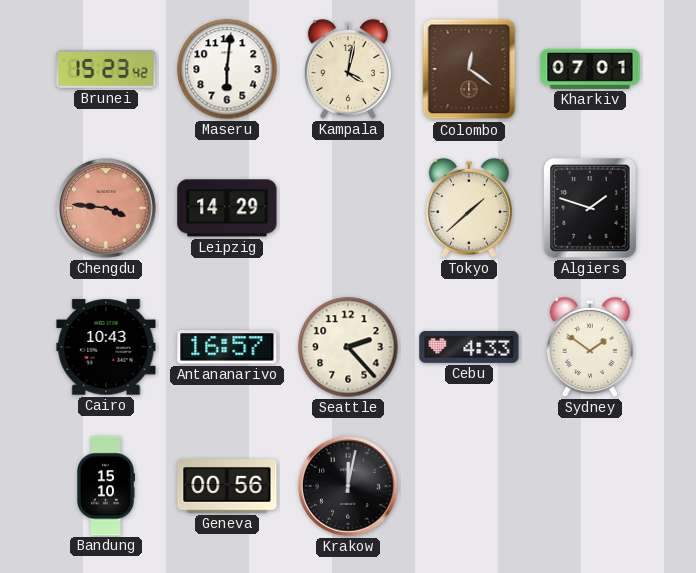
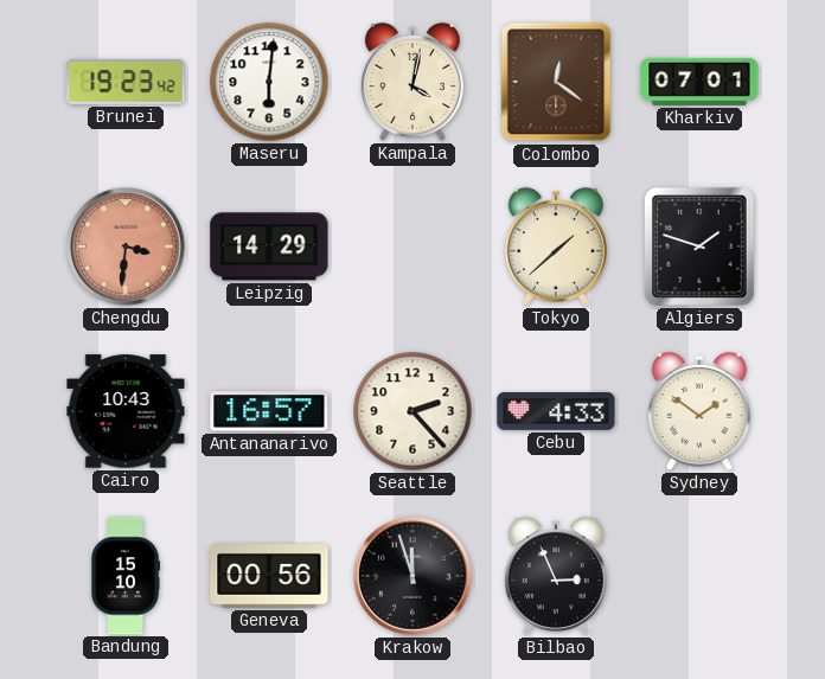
Brunei: 15:23 -> 19:23 (126, 82)
Chengdu: 3:46 -> 3:31 (126, 246)
Krakow: 12:02 -> 11:57 (412, 576)
Bilbao: none -> 2:56 (556, 576)
